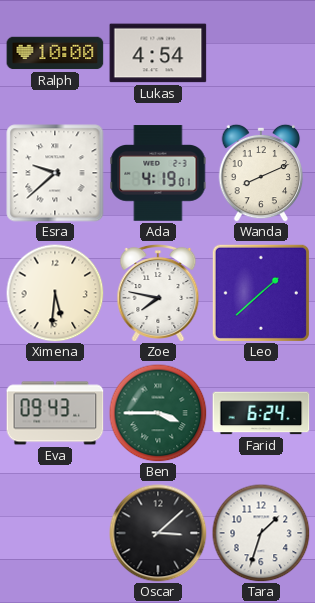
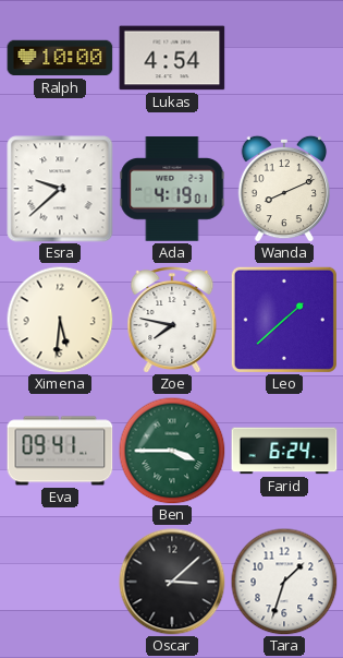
Eva: 09:43 -> 09:41 (60, 451)
